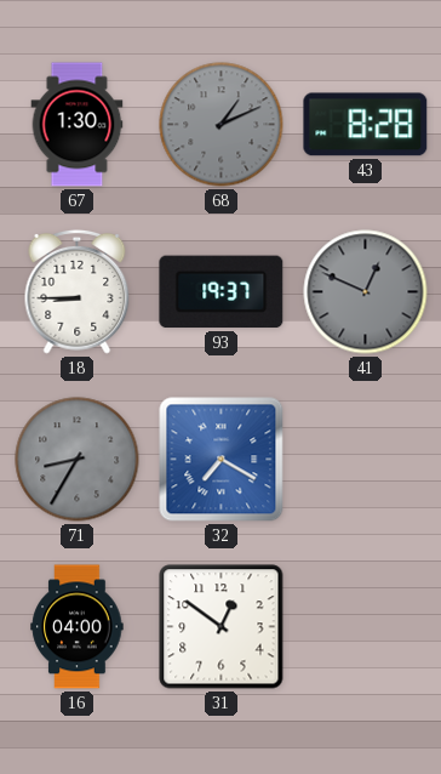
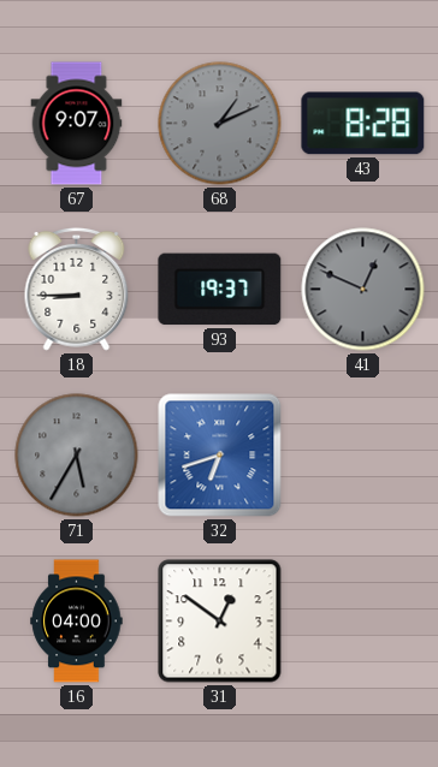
67: 1:30 -> 9:07 (77, 124)
71: 8:35 -> 5:35 (77, 456)
32: 7:20 -> 6:42 (220, 456)
